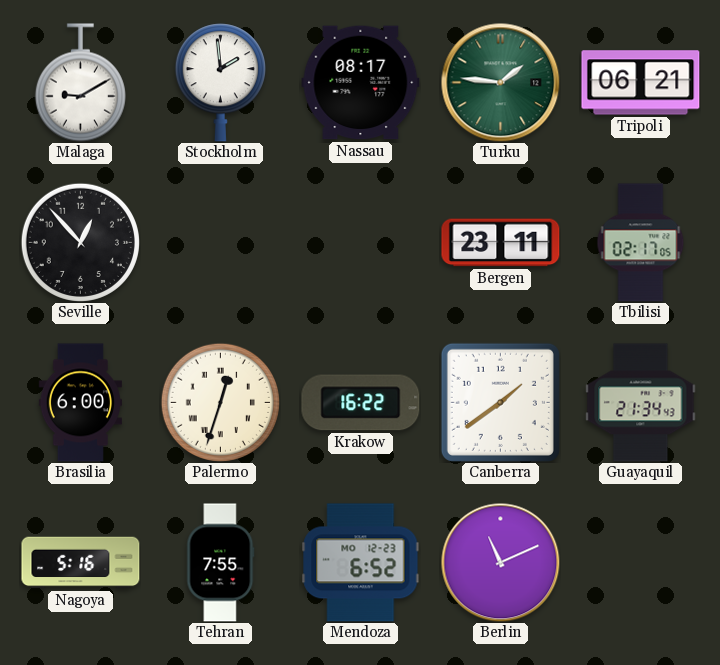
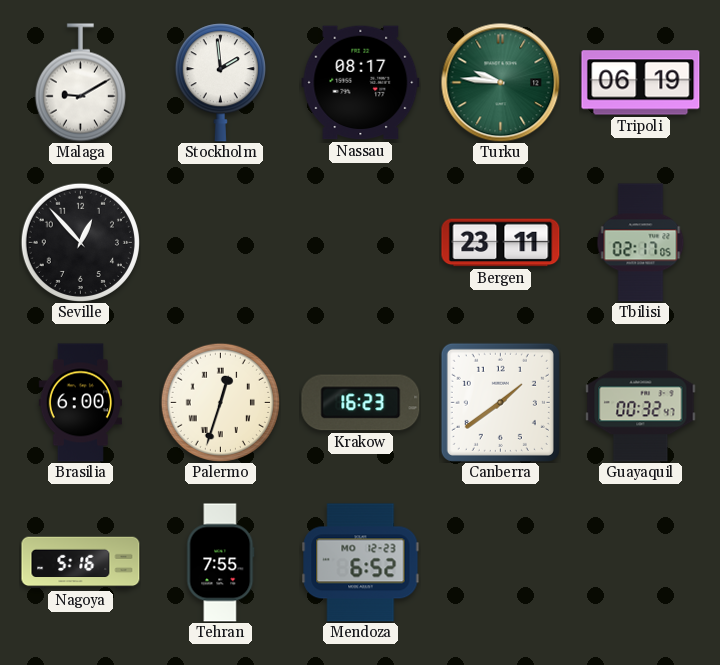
Turku: 1:46 -> 9:46 (501, 83)
Tripoli: 06:21 -> 06:19 (641, 83)
Krakow: 16:22 -> 16:23 (361, 403)
Guayaquil: 21:34 -> 00:32 (641, 403)
Berlin: 11:11 -> none (501, 563)
